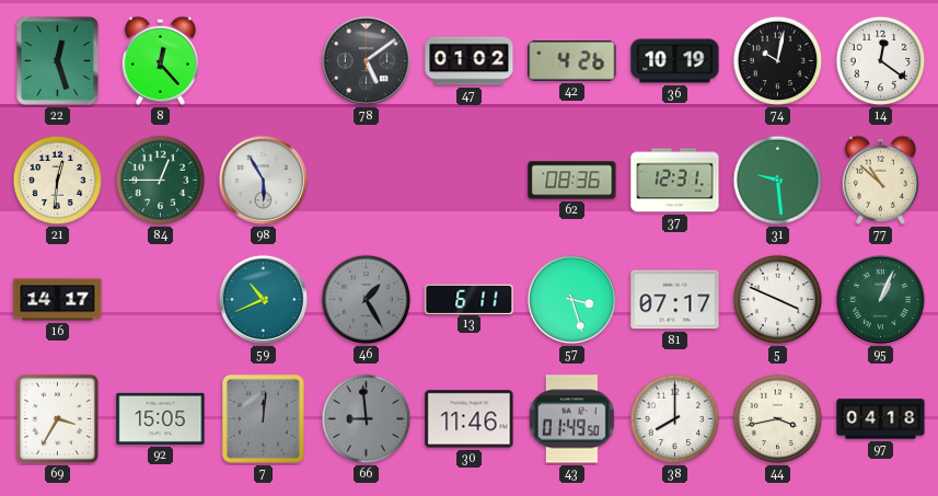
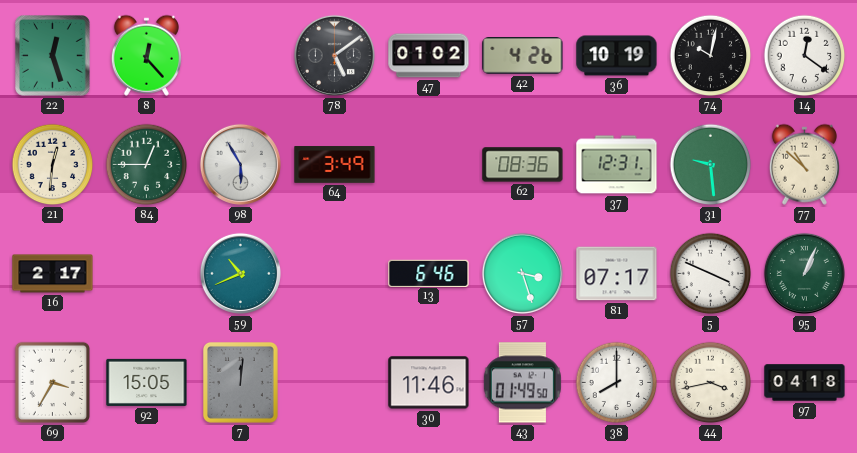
64: none -> 3:49 (335, 165)
16: 14:17 -> 2:17 (53, 274)
46: 1:25 -> none (367, 300)
13: 6:11 -> 6:46 (429, 273)
66: 8:59 -> none (367, 419)
